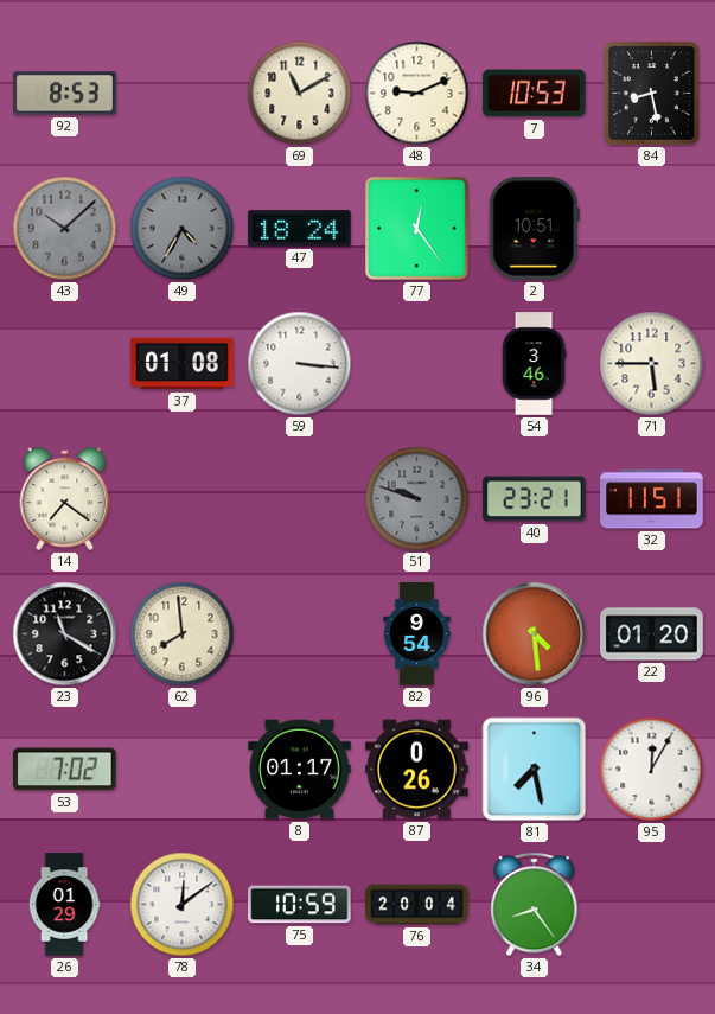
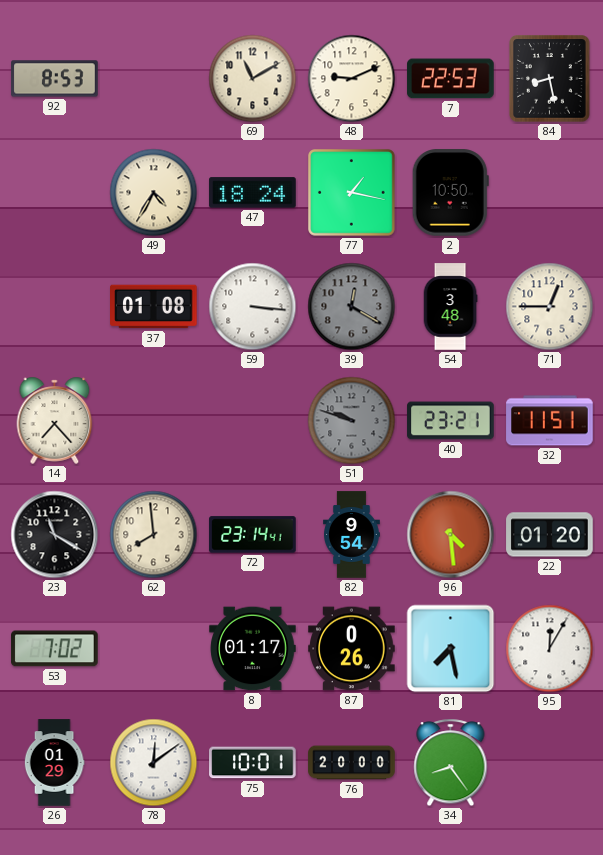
7: 10:53 -> 22:53 (451, 79)
43: 10:08 -> none (65, 229)
49 dial: grey -> cream (154, 193)
77: 12:24 -> 1:17 (352, 193)
2: 10:51 -> 10:50 (450, 193)
39: none -> 12:20 (352, 307)
54: 3:46 -> 3:48 (450, 307)
71: 5:45 -> 12:45 (550, 307)
14: 7:21 -> 7:23 (55, 420)
72: none -> 23:14 (253, 535)
75: 10:59 -> 10:01 (253, 763)
76: 20:04 -> 20:00 (352, 763)
